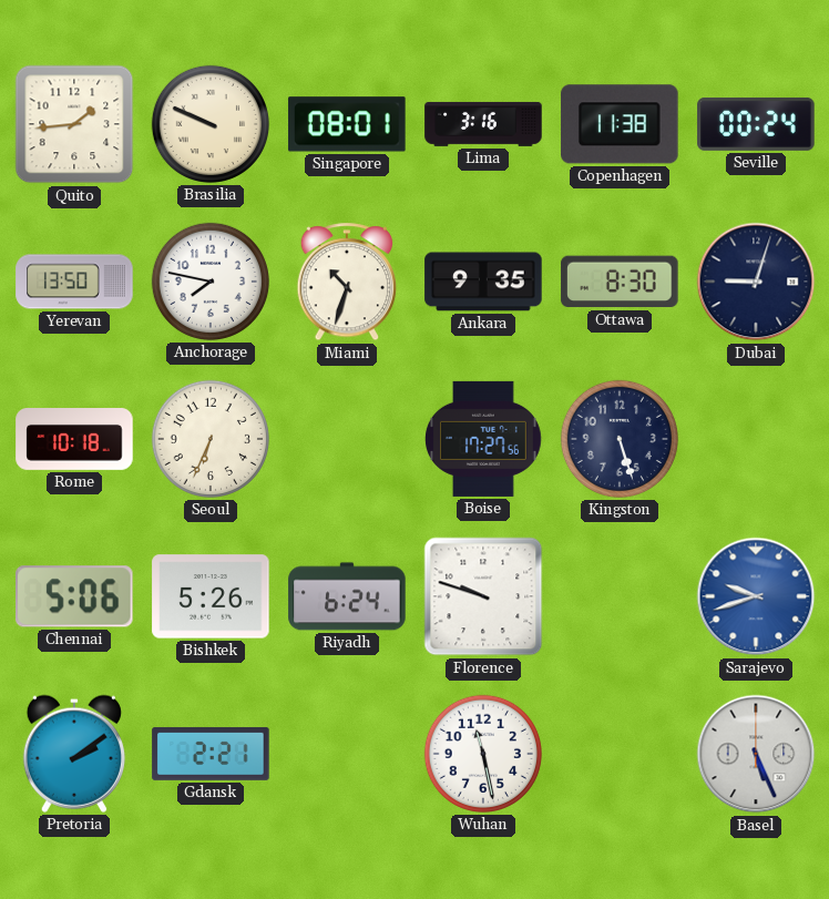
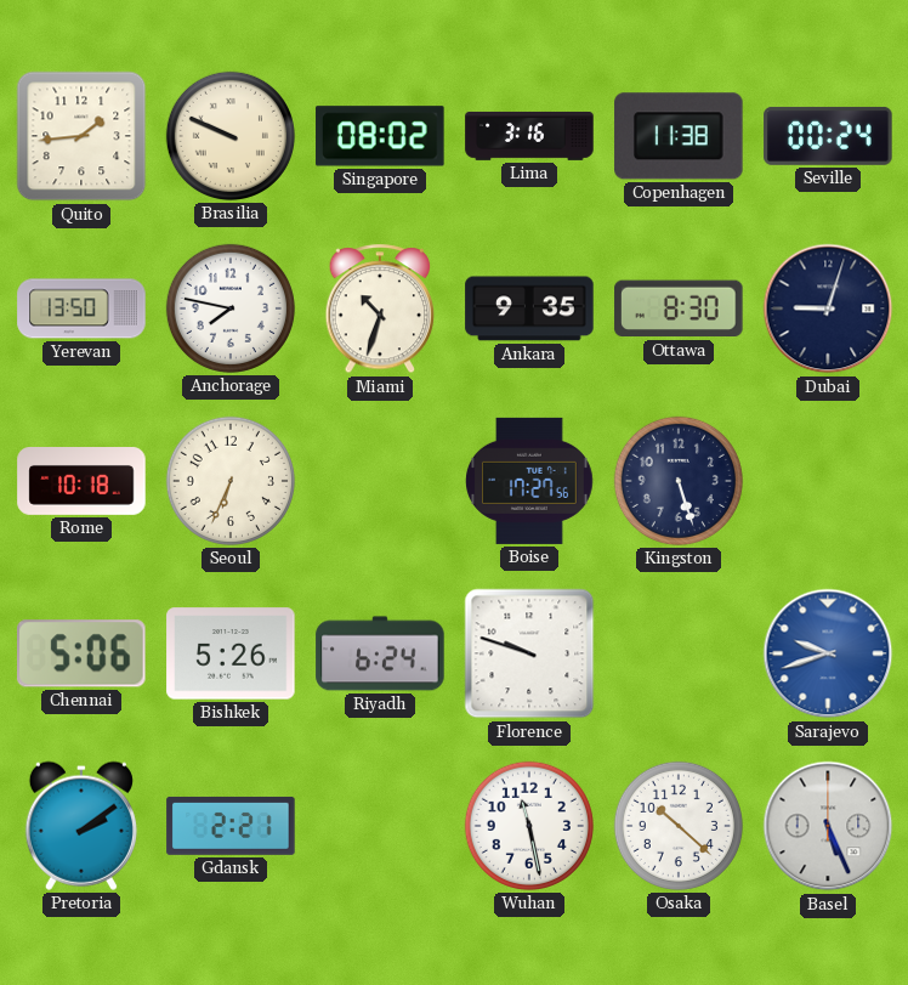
Singapore: 08:01 -> 08:02 (380, 136)
Osaka: none -> 10:22 (679, 826)
